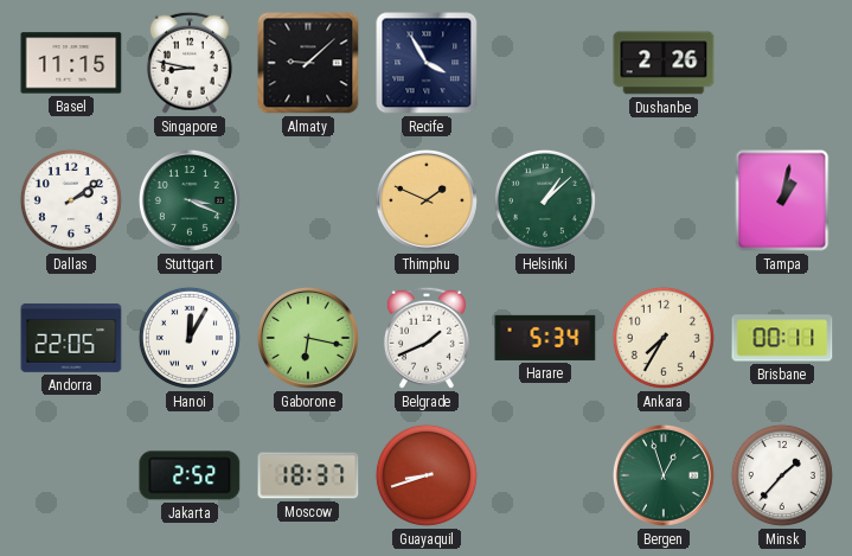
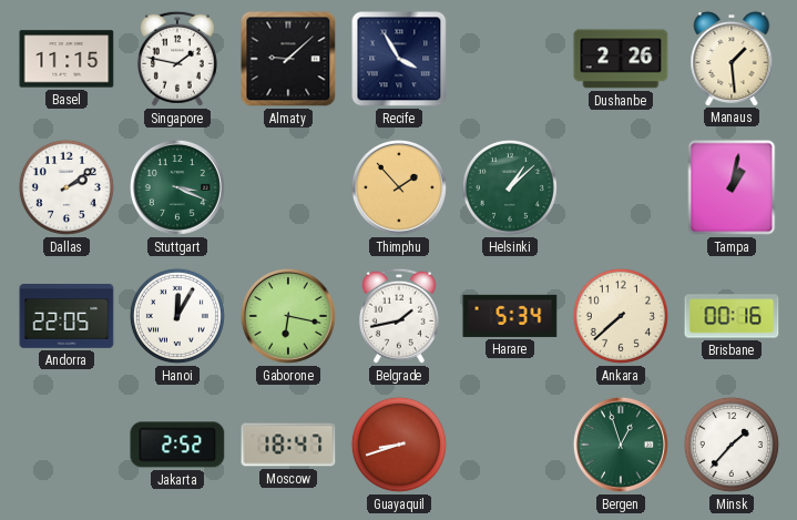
Singapore: 8:47 -> 1:47 (177, 59)
Manaus: none -> 1:29 (732, 59)
Thimphu: 1:49 -> 1:53 (399, 187)
Belgrade: 1:41 -> 1:43 (399, 316)
Ankara: 7:35 -> 7:38 (621, 316)
Brisbane: 00:11 -> 00:16 (732, 316)
Moscow: 18:37 -> 18:47 (288, 445)
